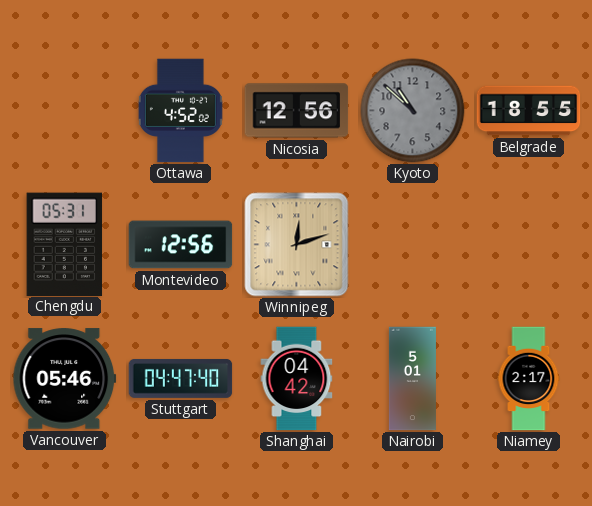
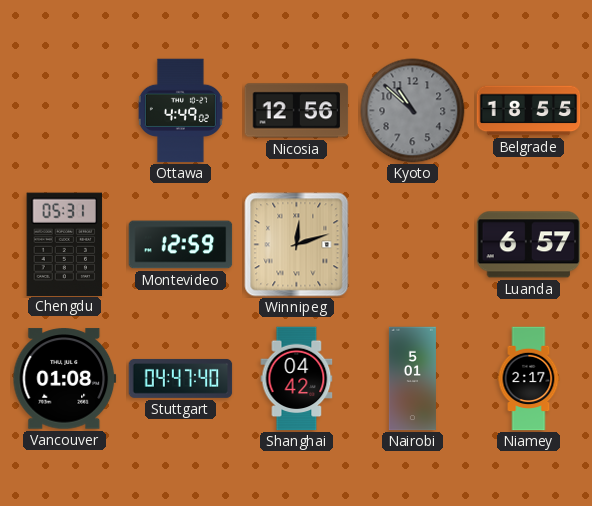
Ottawa: 4:52 -> 4:49 (180, 111)
Montevideo: 12:56 -> 12:59 (181, 245)
Luanda: none -> 6:57 (529, 245)
Vancouver: 05:46 -> 01:08 (65, 379)
